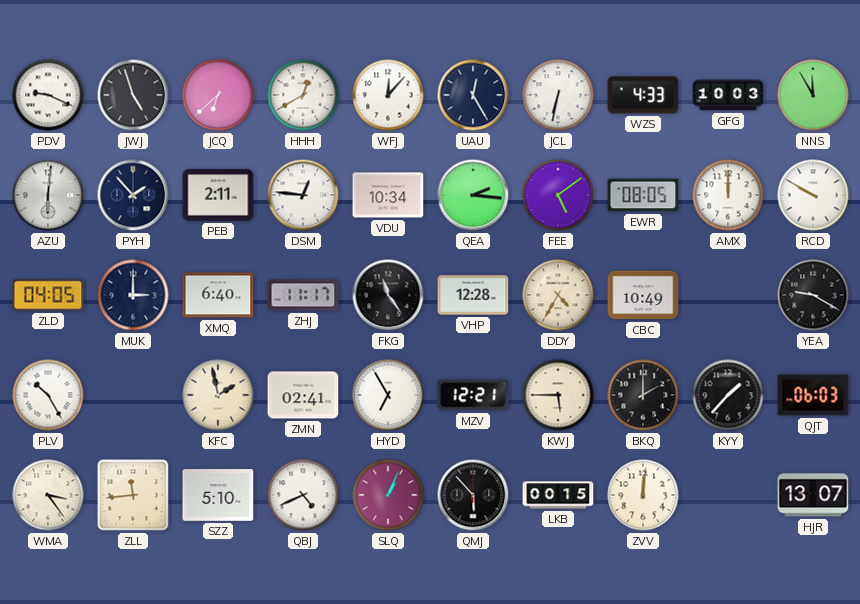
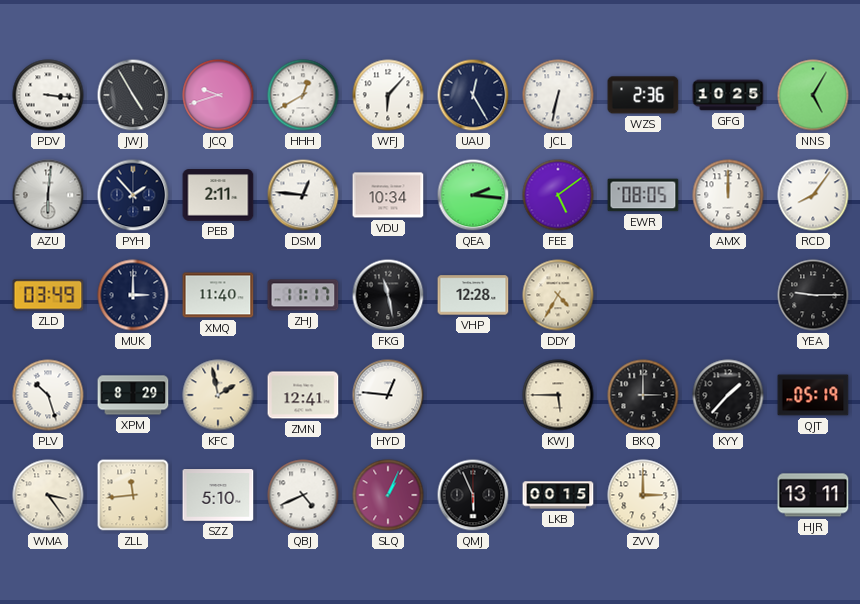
PDV: 9:19 -> 3:16 (48, 95)
JWJ: 4:57 -> 4:55 (133, 95)
JCQ: 6:38 -> 9:42 (218, 95)
WFJ: 12:07 -> 6:07 (388, 95)
WZS: 4:33 -> 2:36 (643, 95)
GFG: 10:03 -> 10:25 (728, 95)
NNS: 11:55 -> 5:05 (813, 95)
RCD: 9:50 -> 8:06 (813, 195)
ZLD: 04:05 -> 03:49 (48, 295)
XMQ: 6:40 -> 11:40 (218, 295)
FKG: 11:24 -> 11:28 (388, 295)
CBC: 10:49 -> none (643, 295)
YEA: 9:20 -> 9:15 (813, 295)
PLV: 10:25 -> 10:27 (48, 395)
XPM: none -> 8:29 (133, 395)
ZMN: 02:41 -> 12:41 (303, 395)
HYD: 6:55 -> 12:46 (388, 395)
MZV: 12:21 -> none (473, 395)
BKQ: 2:00 -> 3:00 (643, 395)
QJT: 06:03 -> 05:19 (813, 395)
QMJ: 5:53 -> 5:56 (473, 495)
ZVV: 12:01 -> 3:00 (643, 495)
HJR: 13:07 -> 13:11 (813, 495)
